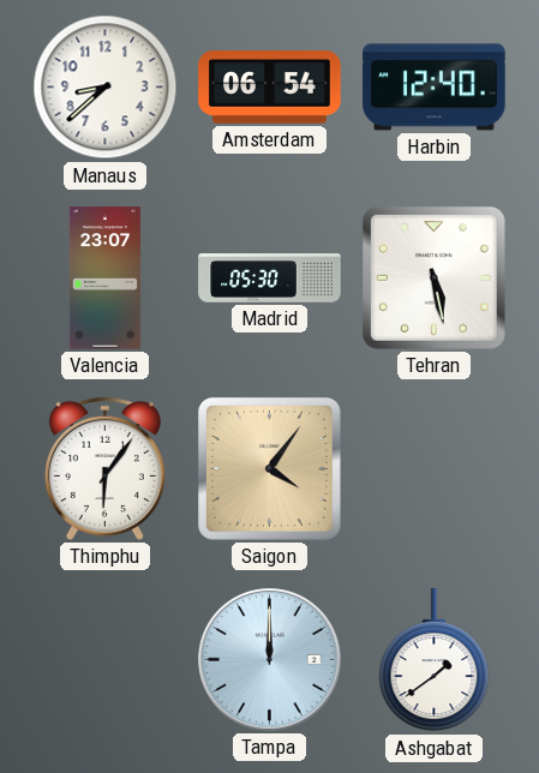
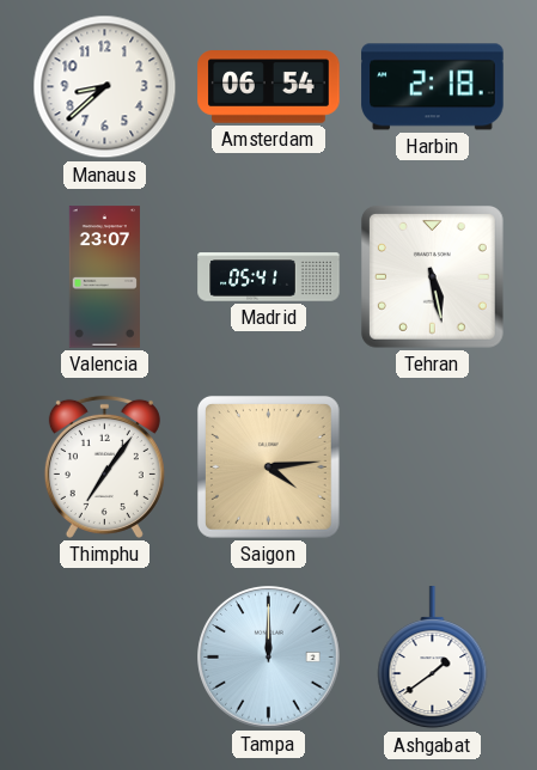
Harbin: 12:40 -> 2:18 (433, 87)
Madrid: 05:30 -> 05:41 (269, 277)
Thimphu: 6:06 -> 7:06 (104, 466)
Saigon: 4:06 -> 4:14 (268, 466)
